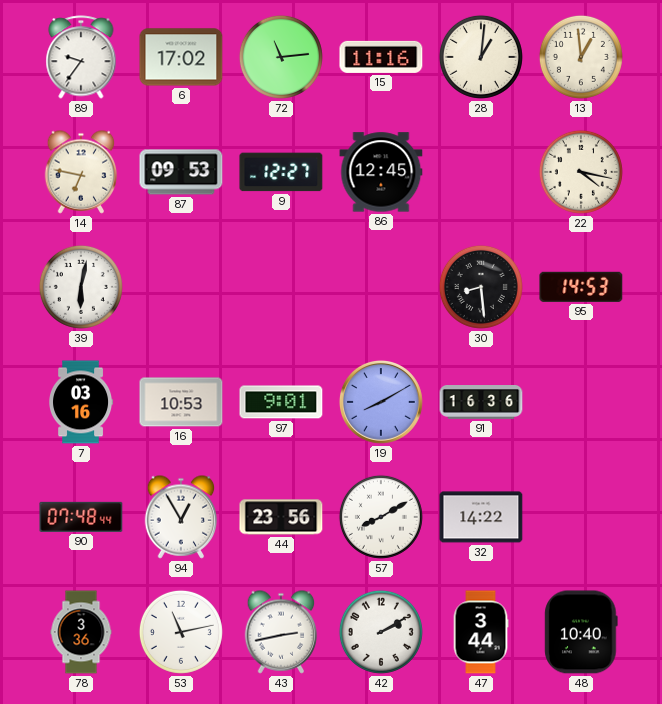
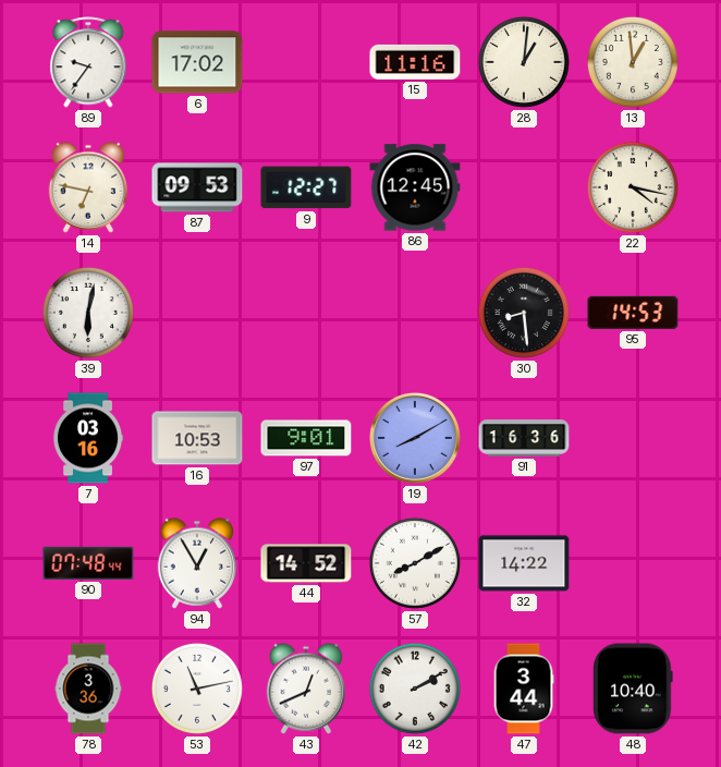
72: 11:14 -> none (281, 57)
44: 23:56 -> 14:52 (306, 563)
43: 2:43 -> 12:41 (306, 689)
